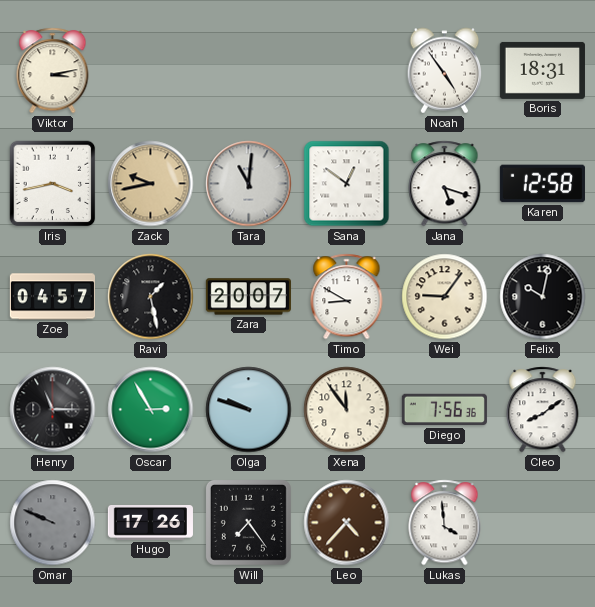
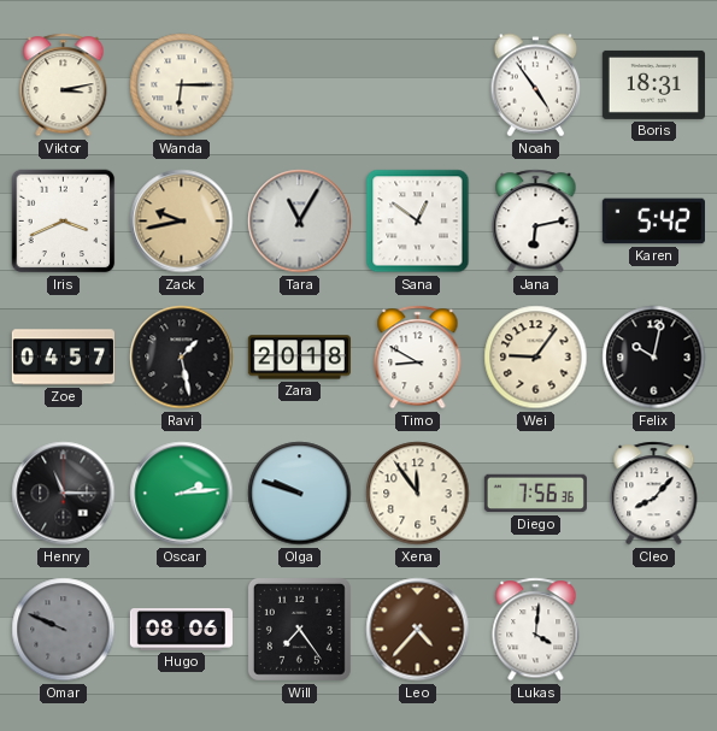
Wanda: none -> 6:15 (182, 86)
Iris: 3:43 -> 3:41 (64, 222)
Tara: 11:01 -> 11:05 (300, 222)
Jana: 5:18 -> 6:13 (536, 222)
Karen: 12:58 -> 5:42 (653, 222)
Zara: 20:07 -> 20:18 (299, 358)
Oscar: 2:55 -> 2:14 (182, 494)
Cleo: 8:09 -> 8:07 (654, 494)
Hugo: 17:26 -> 08:06 (181, 630)
Lukas: 3:59 -> 4:01 (536, 630)
